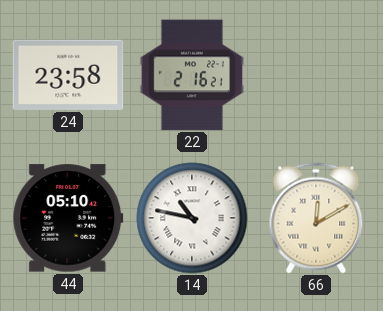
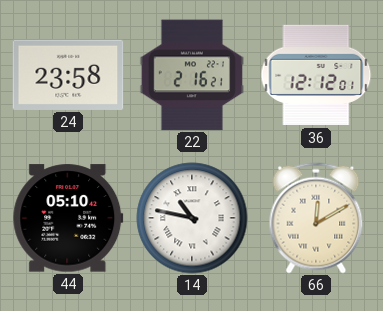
36: none -> 12:12 (316, 75)
